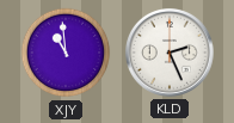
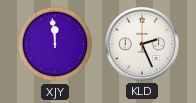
XJY: 10:59 -> 11:59 (55, 44)
